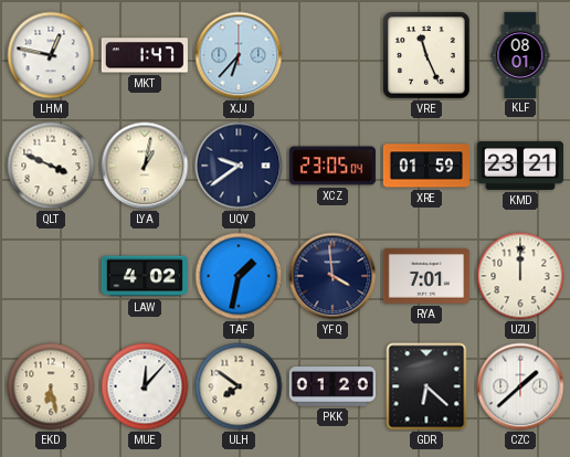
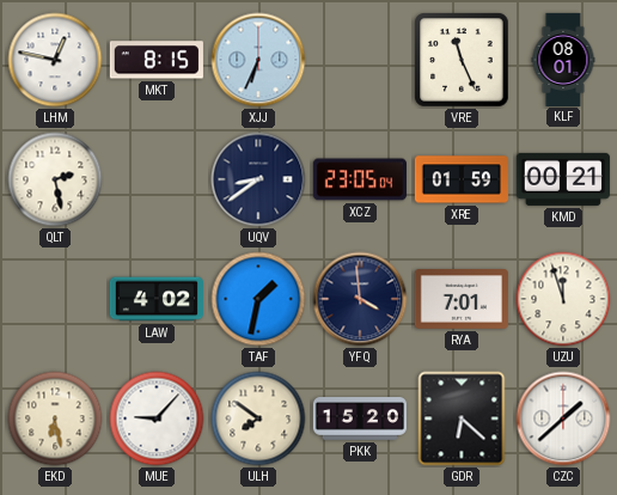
MKT: 1:47 -> 8:15 (157, 60)
XJJ: 6:37 -> 6:34 (258, 60)
QLT: 3:49 -> 2:28 (55, 179)
LYA: 1:02 -> none (145, 166)
UQV: 9:39 -> 8:39 (258, 179)
KMD: 23:21 -> 00:21 (563, 179)
UZU: 12:00 -> 11:57 (563, 299)
MUE: 12:07 -> 9:07 (157, 418)
PKK: 01:20 -> 15:20 (360, 418)
